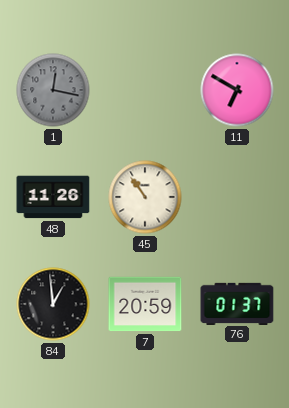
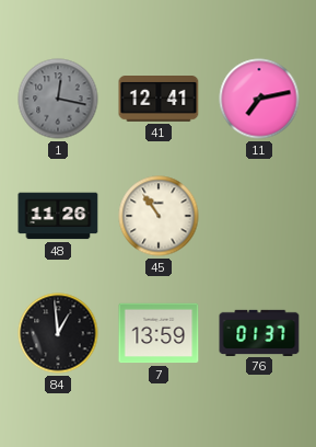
41: none -> 12:41 (159, 99)
11: 6:50 -> 7:13 (259, 99)
7: 20:59 -> 13:59 (159, 333)
